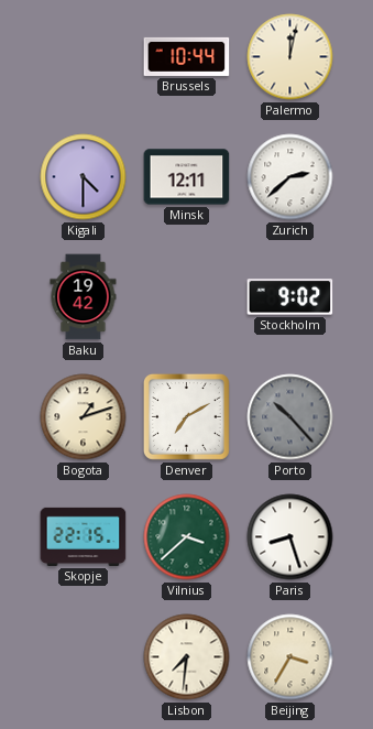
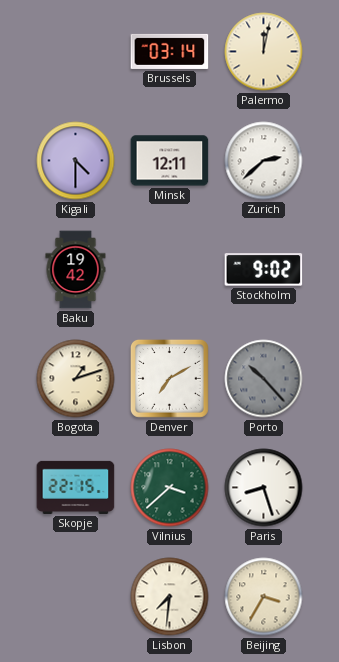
Brussels: 10:44 -> 03:14 (170, 51)
